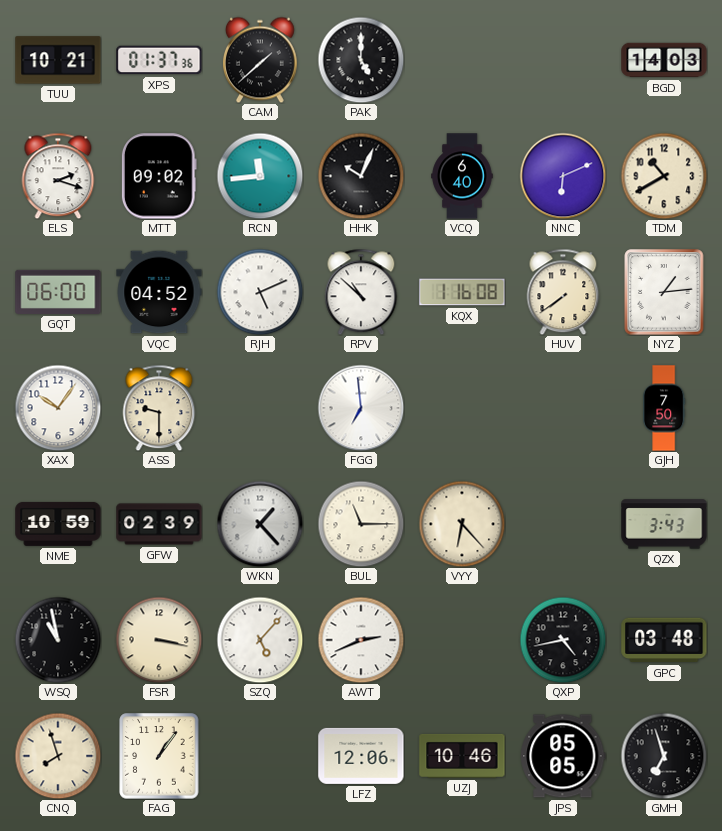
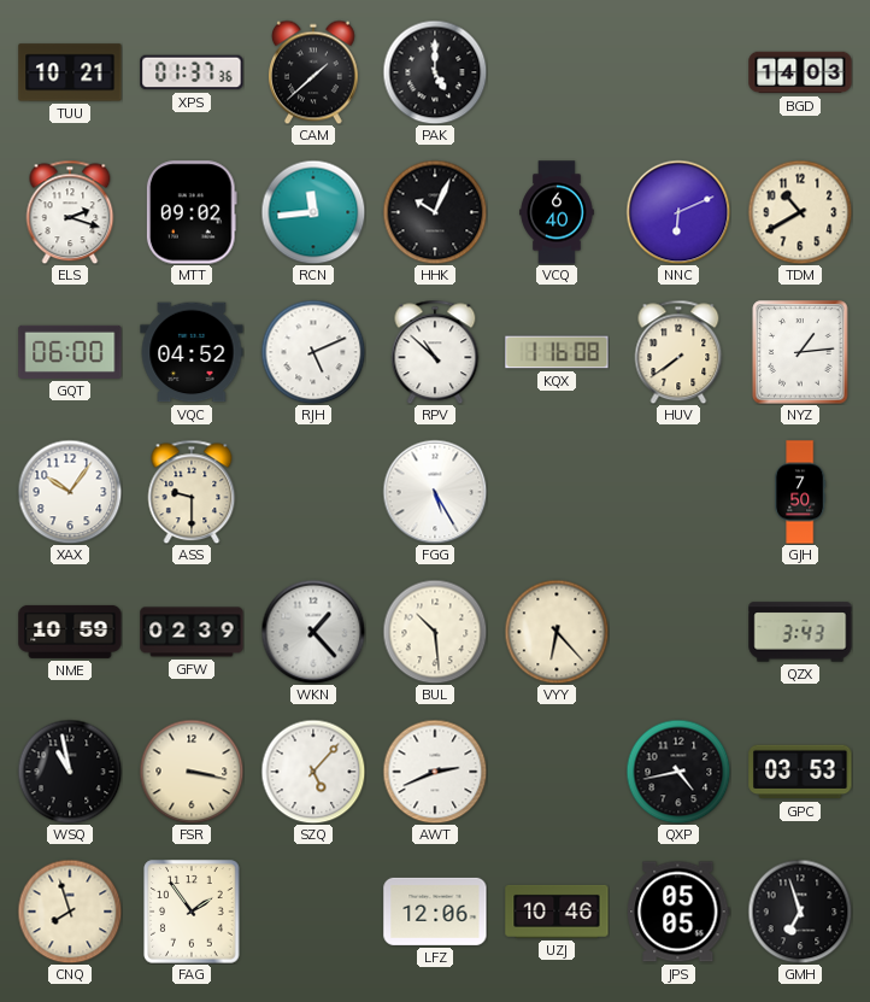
FGG: 6:59 -> 5:25 (435, 492)
BUL: 11:15 -> 10:29 (435, 632)
GPC: 03:48 -> 03:53 (800, 772)
FAG: 1:06 -> 1:54 (192, 912)
